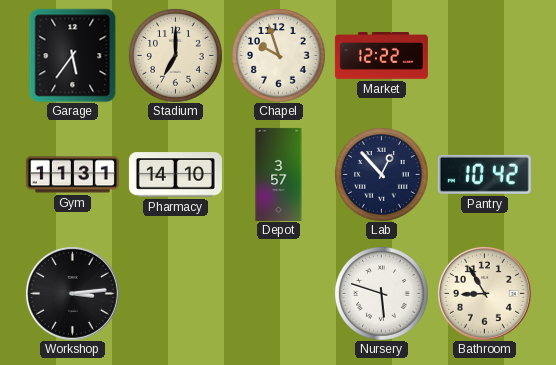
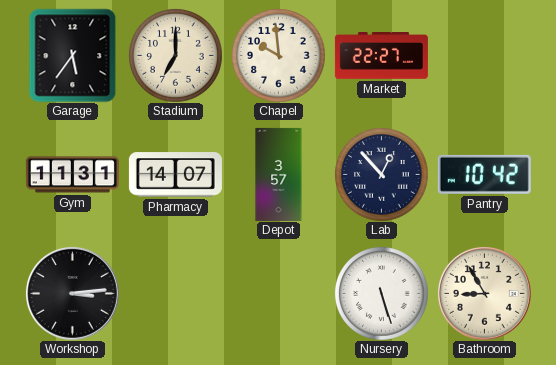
Chapel: 9:57 -> 9:59 (279, 56)
Market: 12:22 -> 22:27 (381, 56)
Pharmacy: 14:10 -> 14:07 (175, 175)
Nursery: 5:48 -> 5:27 (382, 294)
